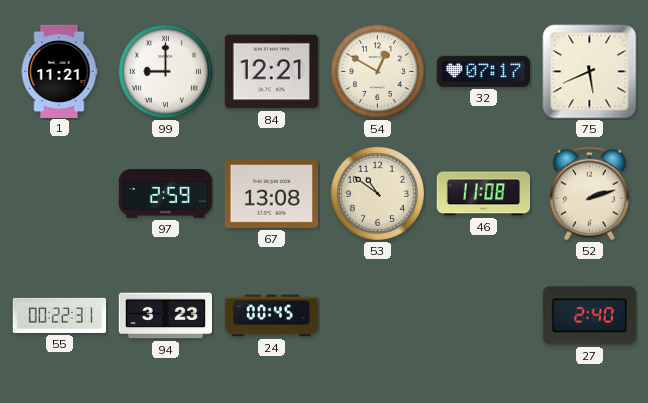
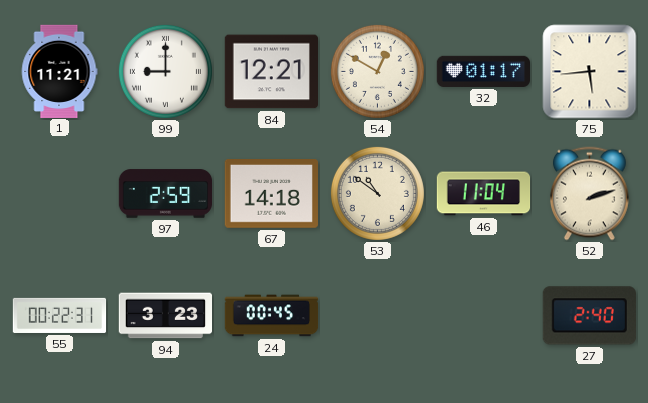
32: 07:17 -> 01:17 (483, 71)
75: 5:41 -> 5:44 (590, 72)
67: 13:08 -> 14:18 (271, 194)
46: 11:08 -> 11:04 (484, 194)
